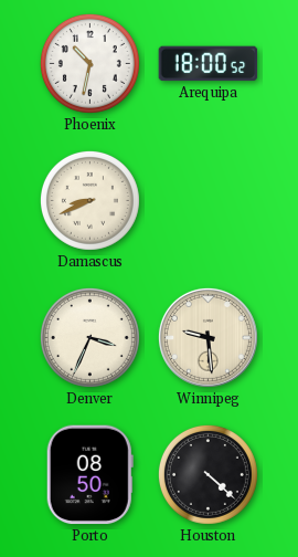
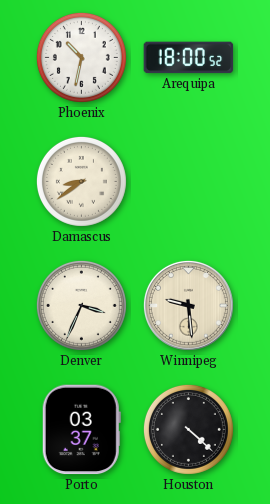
Damascus: 8:41 -> 8:39 (81, 181)
Porto: 08:50 -> 03:37 (81, 430)
